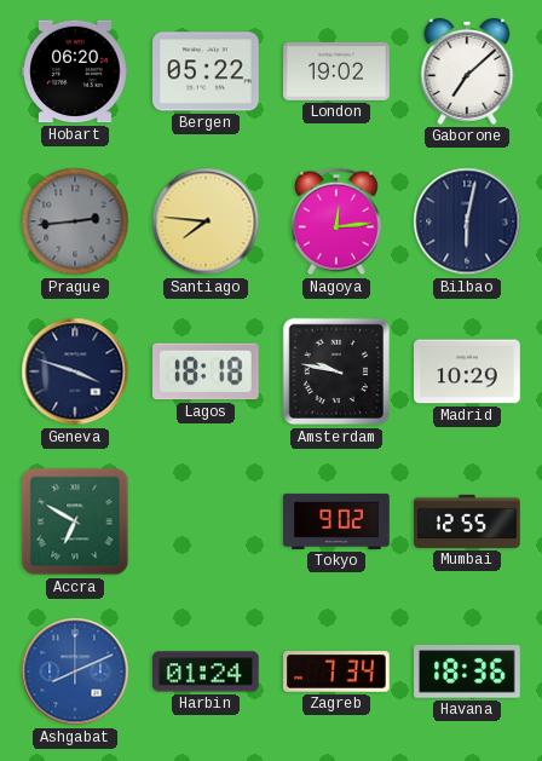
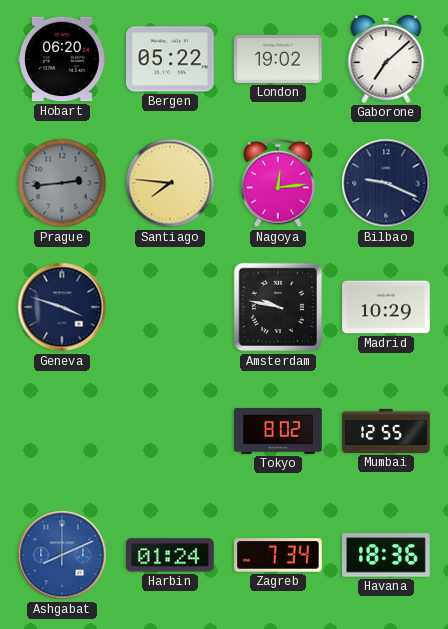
Bilbao: 6:02 -> 9:19 (386, 183)
Lagos: 18:18 -> none (207, 371)
Accra: 6:50 -> none (75, 521)
Tokyo: 9:02 -> 8:02 (278, 431)
